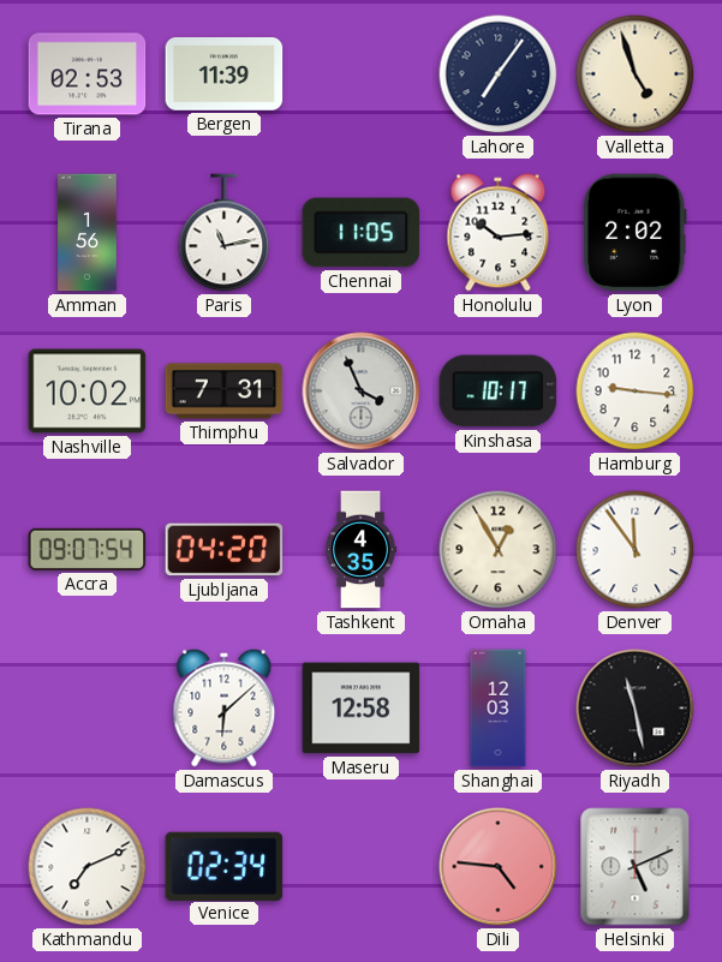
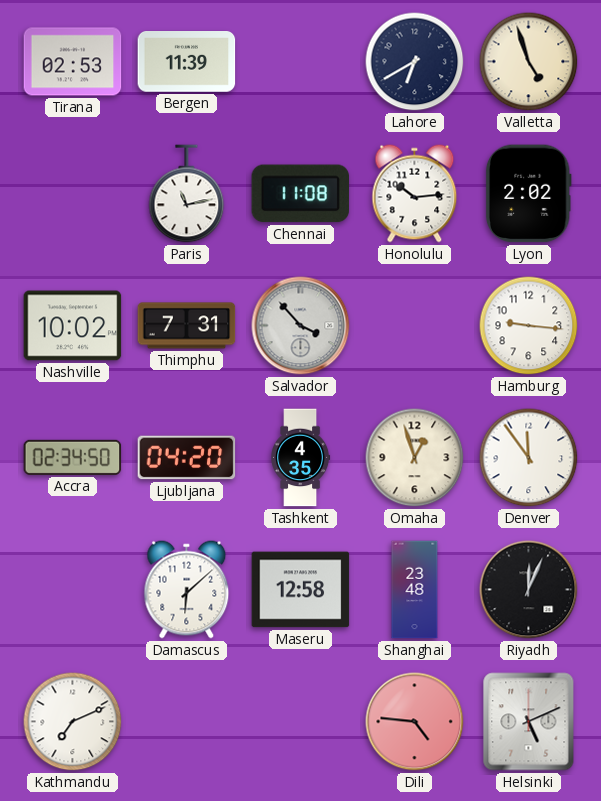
Lahore: 7:06 -> 6:40 (415, 62)
Amman: 1:56 -> none (88, 233)
Chennai: 11:05 -> 11:08 (301, 194)
Salvador: 3:56 -> 3:53 (301, 326)
Kinshasa: 10:17 -> none (499, 392)
Accra: 09:07 -> 02:34 (73, 457)
Omaha: 12:55 -> 12:57 (415, 458)
Shanghai: 12:03 -> 23:48 (415, 590)
Riyadh: 11:28 -> 12:04 (529, 590)
Venice: 02:34 -> none (225, 866)
